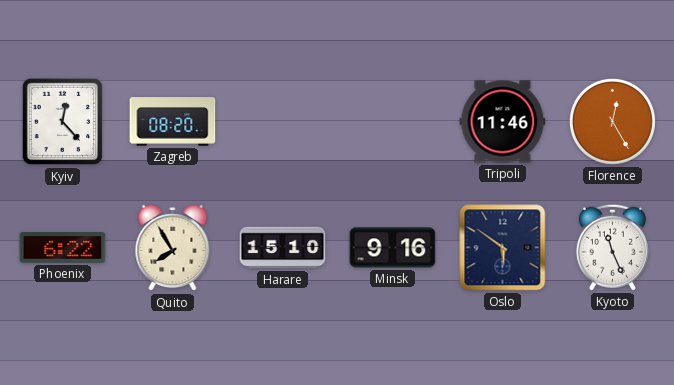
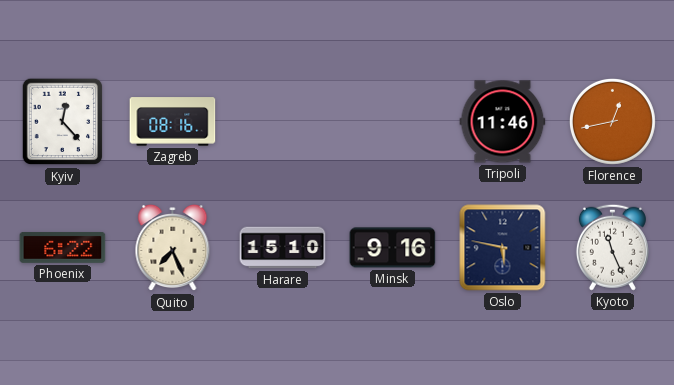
Zagreb: 08:20 -> 08:16 (173, 122)
Florence: 12:25 -> 12:43 (612, 121)
Quito: 7:55 -> 7:26 (173, 248)
Oslo: 5:51 -> 5:47 (503, 248)
